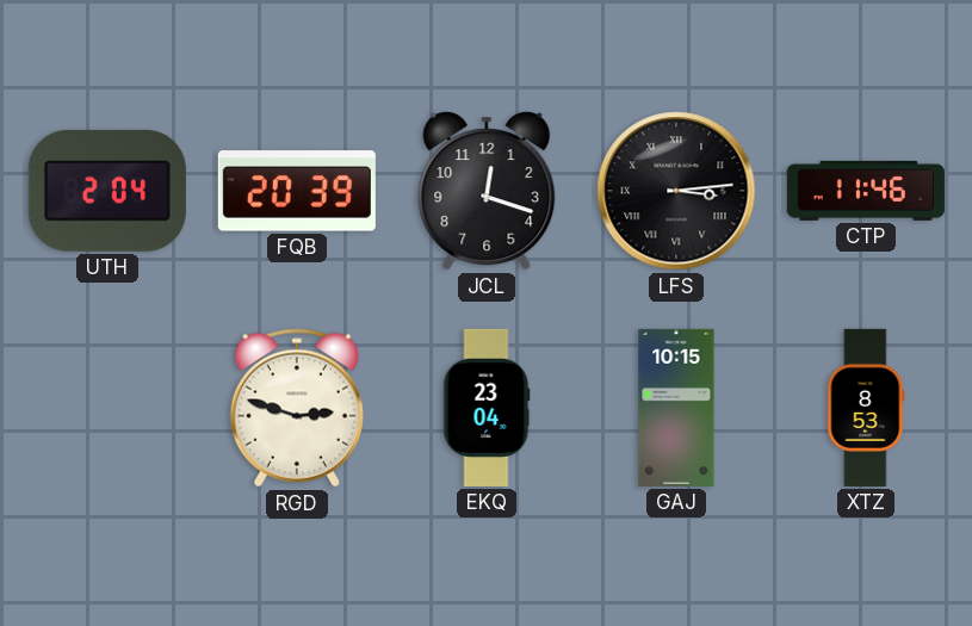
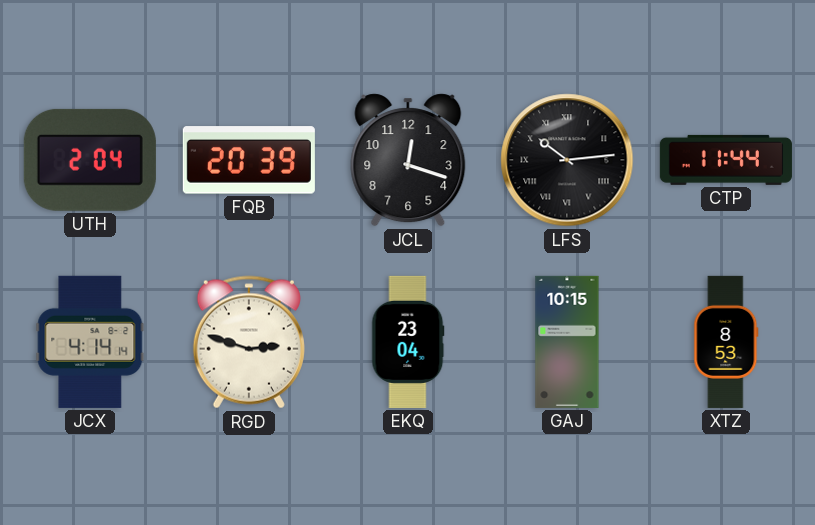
LFS: 3:14 -> 10:14 (567, 160)
CTP: 11:46 -> 11:44 (726, 160)
JCX: none -> 4:14 (90, 342)
